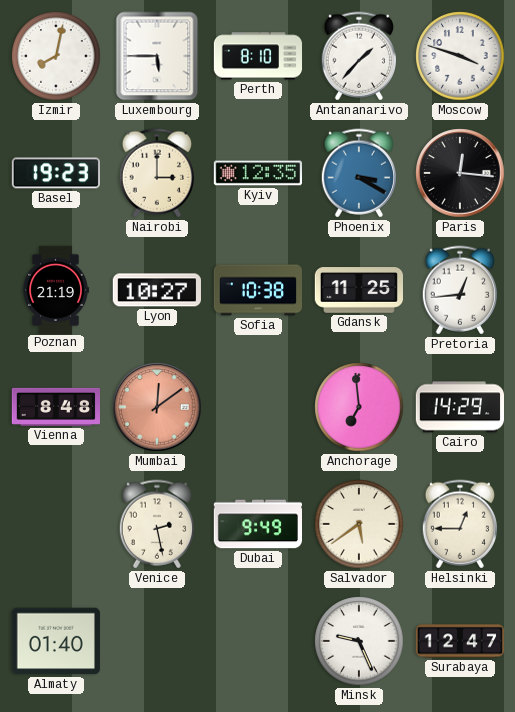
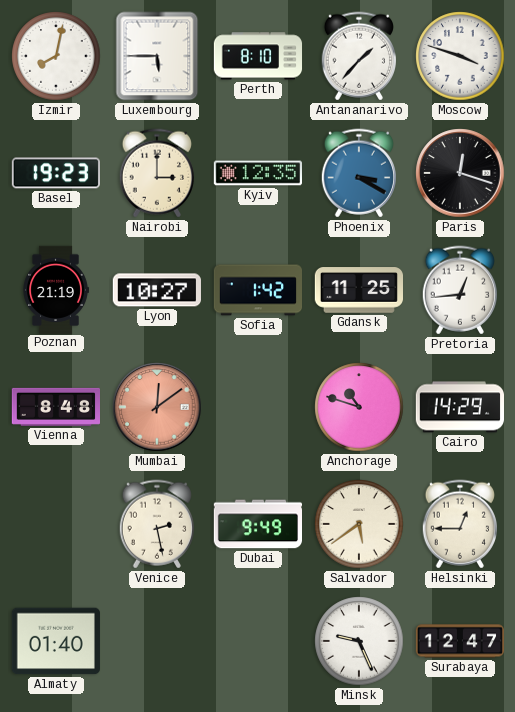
Paris: 12:16 -> 12:18 (460, 173)
Sofia: 10:38 -> 1:42 (257, 290)
Anchorage: 6:59 -> 10:48 (359, 407)
